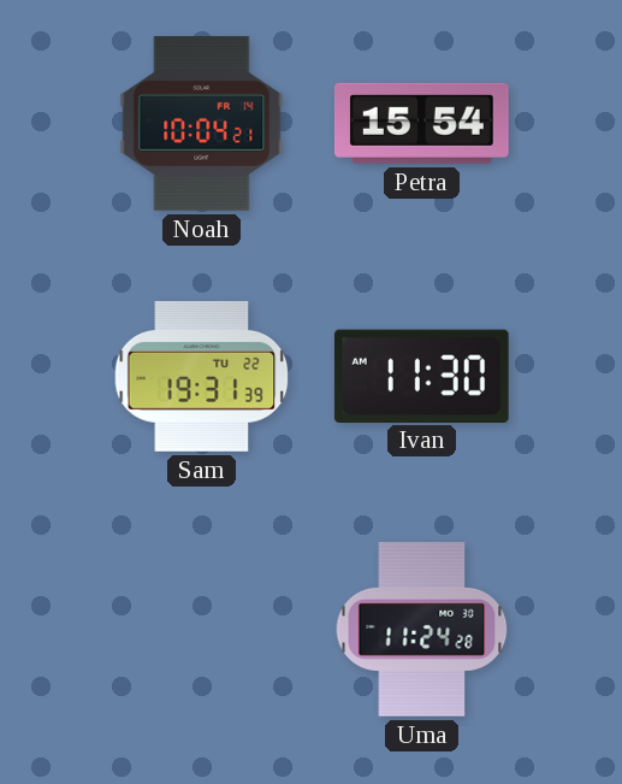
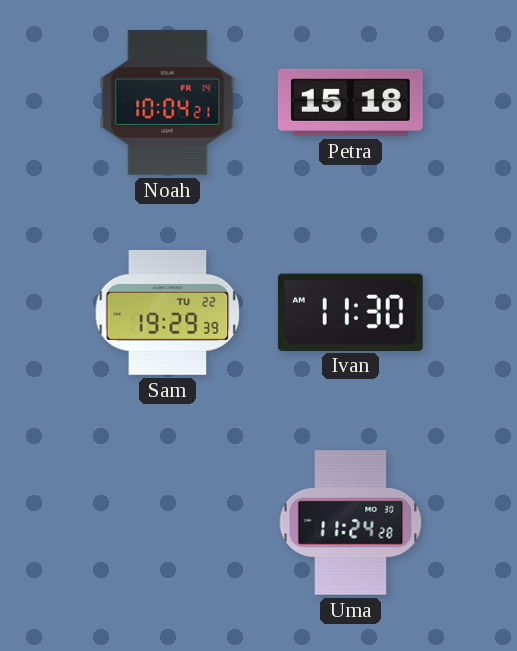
Petra: 15:54 -> 15:18 (350, 102)
Sam: 19:31 -> 19:29 (168, 312)
